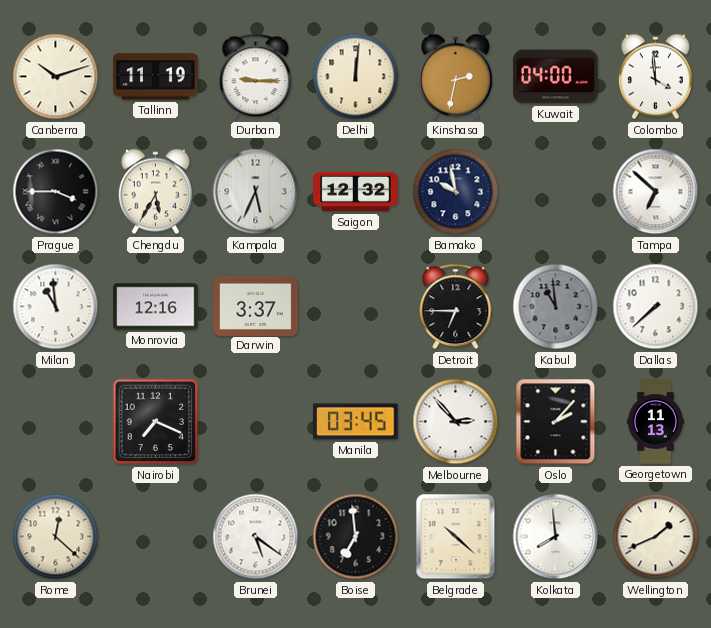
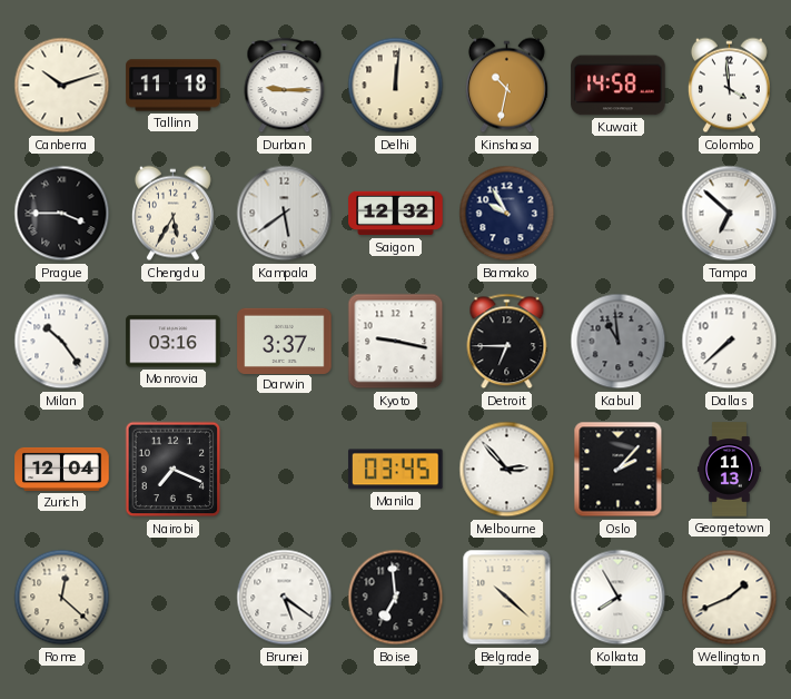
Tallinn: 11:19 -> 11:18 (174, 86)
Kinshasa: 2:32 -> 10:32 (506, 86)
Kuwait: 04:00 -> 14:58 (619, 86)
Kampala: 5:34 -> 5:39 (285, 214)
Bamako: 9:58 -> 9:55 (507, 214)
Milan: 10:59 -> 10:24 (62, 342)
Monrovia: 12:16 -> 03:16 (174, 342)
Kyoto: none -> 9:17 (396, 342)
Zurich: none -> 12:04 (62, 469)
Kolkata: 7:59 -> 7:55 (619, 598)
